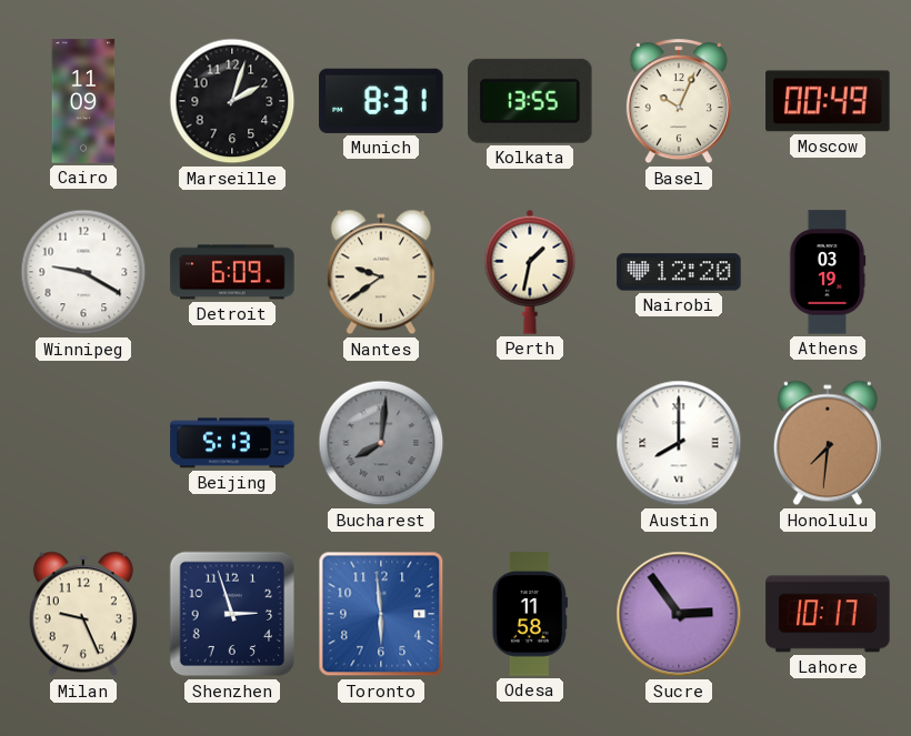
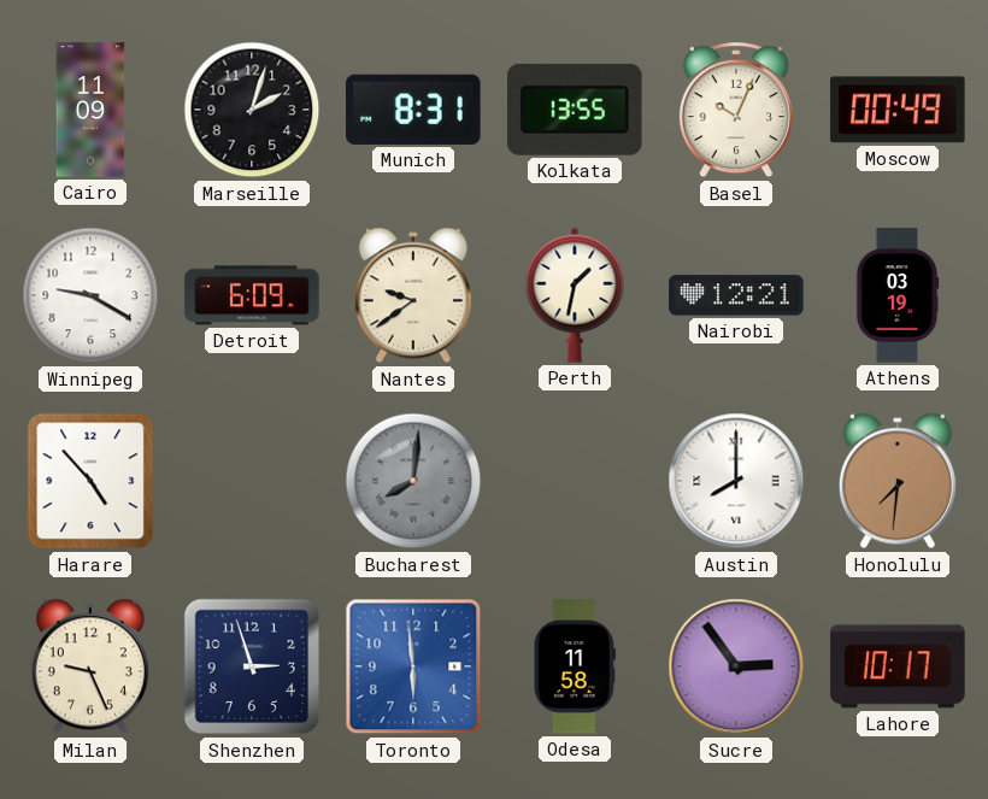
Nairobi: 12:20 -> 12:21 (736, 295)
Harare: none -> 4:53 (90, 481)
Beijing: 5:13 -> none (232, 443)
